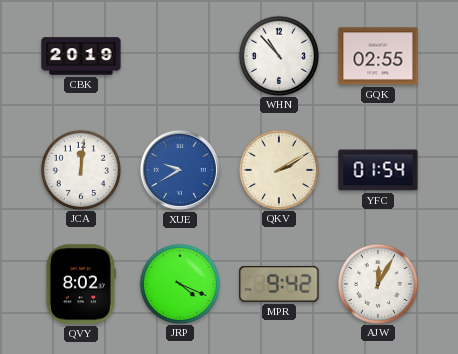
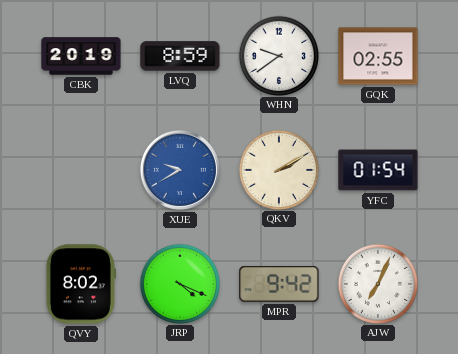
LVQ: none -> 8:59 (180, 56)
WHN: 10:53 -> 9:39 (278, 55)
JCA: 12:01 -> none (80, 169)
AJW: 12:05 -> 7:04 (377, 283)
